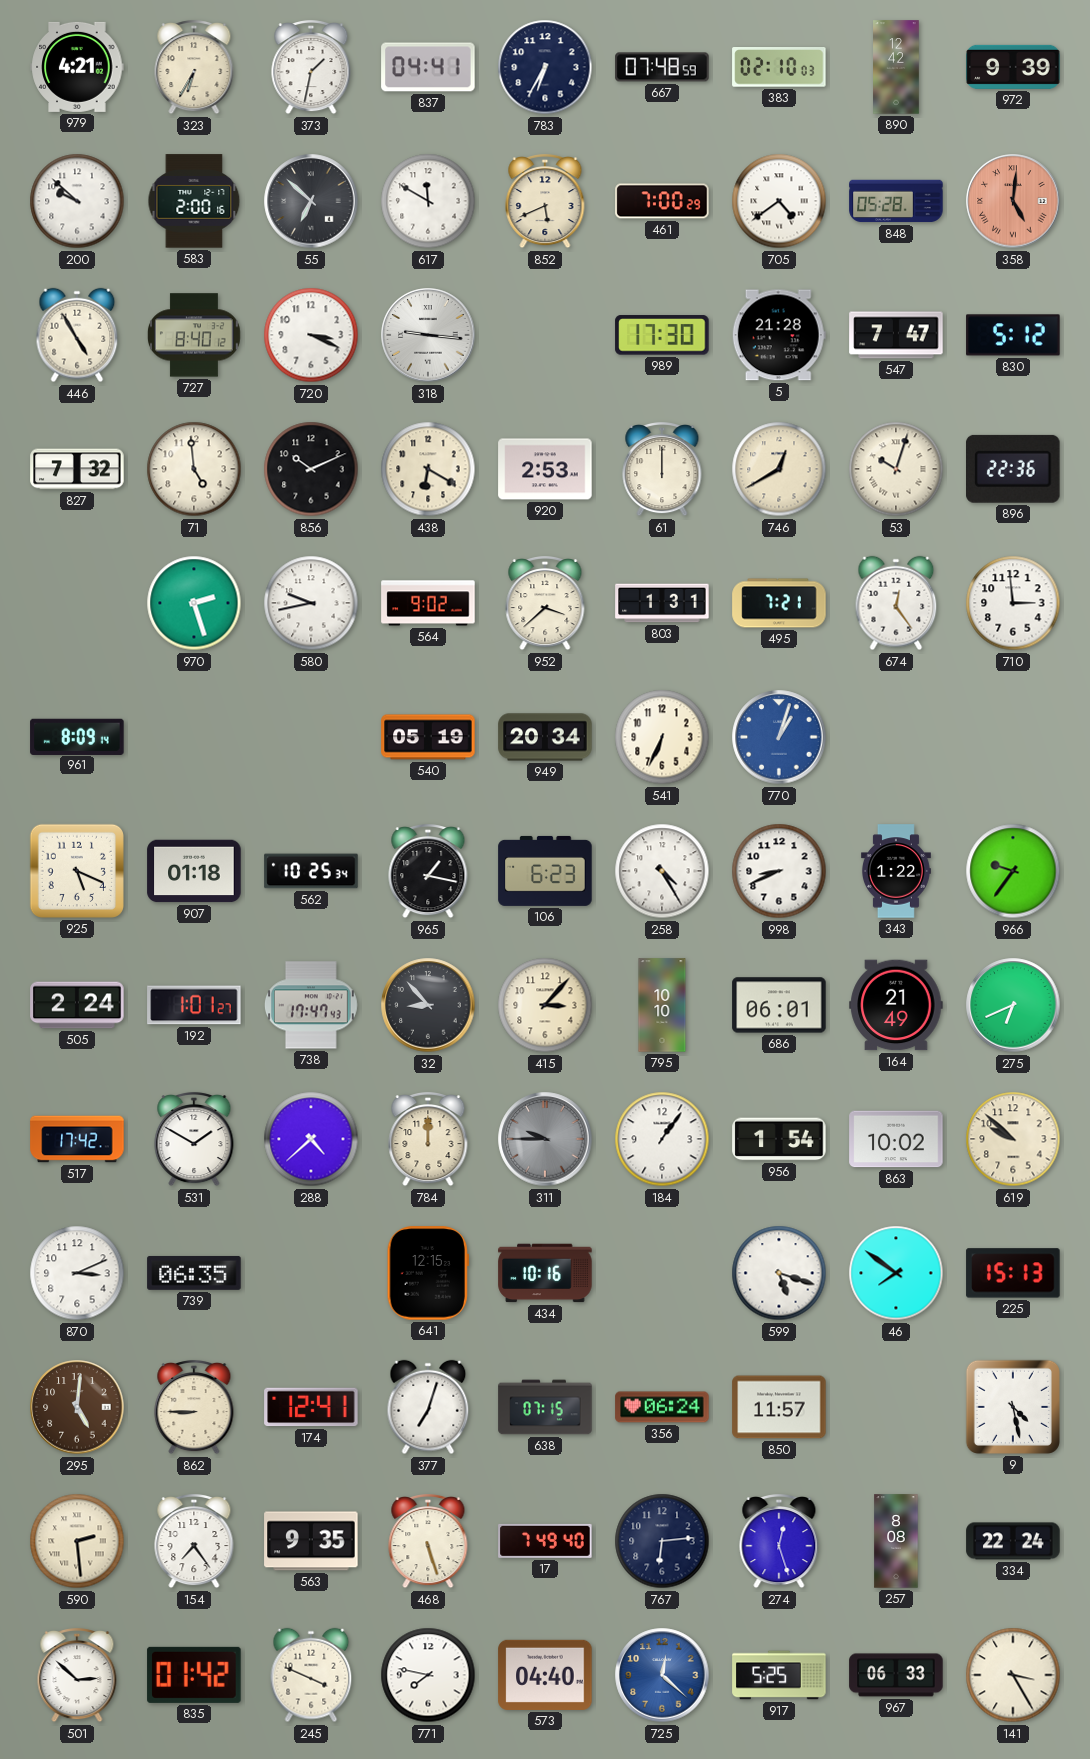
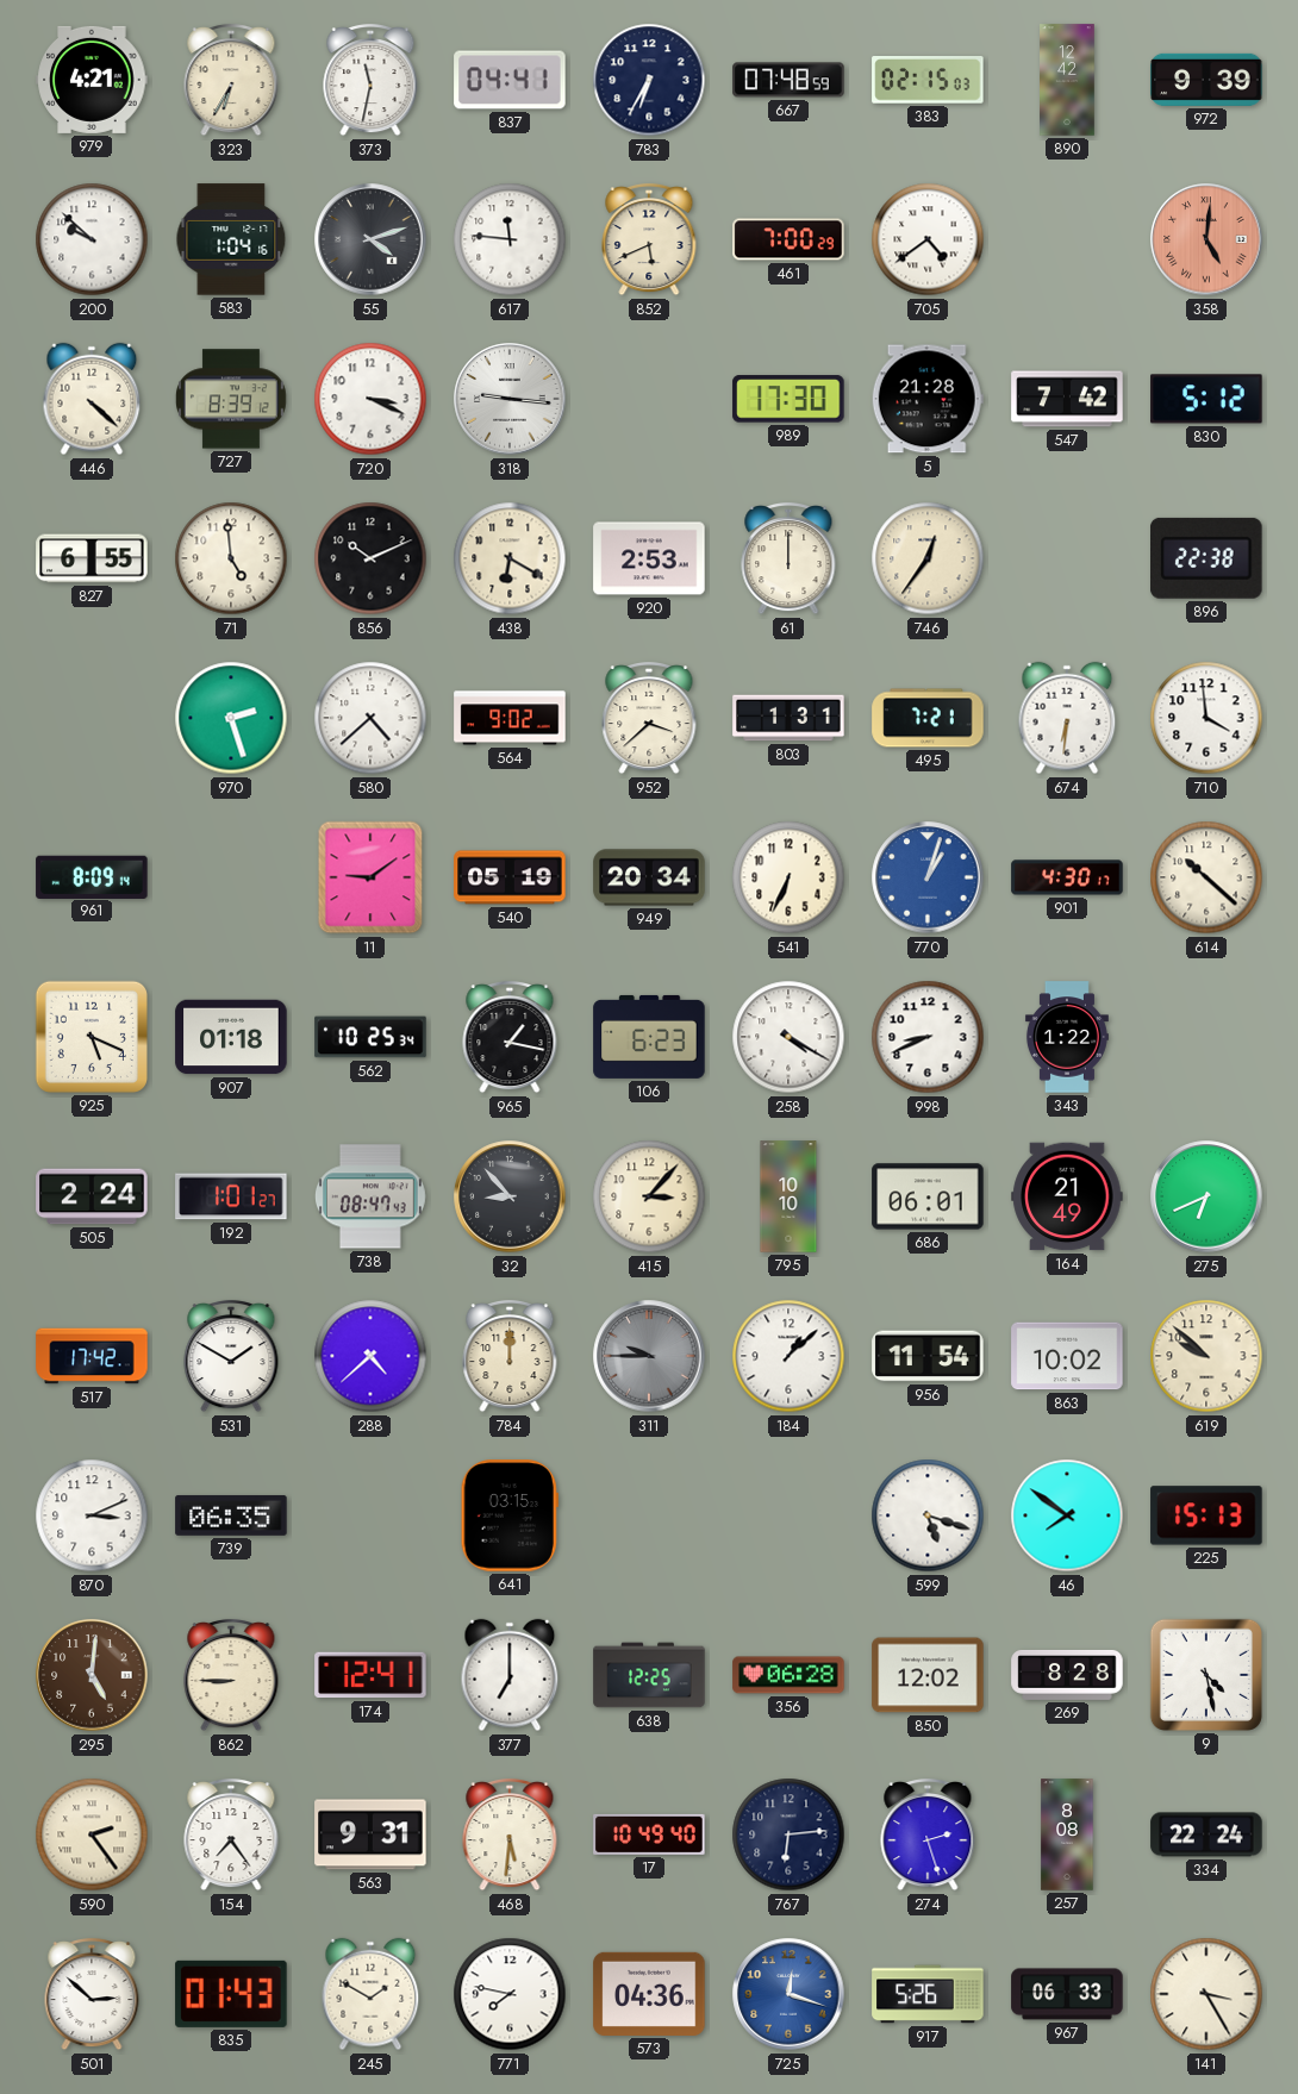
373: 1:32 -> 11:32 (370, 80)
383: 02:10 -> 02:15 (928, 80)
583: 2:00 -> 1:04 (231, 239)
55: 6:52 -> 4:12 (370, 239)
617: 11:50 -> 11:46 (510, 239)
848: 05:28 -> none (896, 201)
446: 4:55 -> 4:22 (92, 399)
727: 8:40 -> 8:39 (231, 399)
547: 7:47 -> 7:42 (1067, 399)
827: 7:32 -> 6:55 (92, 558)
746: 12:40 -> 12:36 (928, 558)
53: 10:03 -> none (896, 469)
896: 22:36 -> 22:38 (1207, 558)
580: 9:43 -> 4:38 (370, 718)
674: 12:24 -> 6:31 (1067, 718)
710: 2:59 -> 3:59 (1206, 718)
11: none -> 9:09 (370, 877)
901: none -> 4:30 (1067, 877)
614: none -> 10:22 (1206, 877)
258: 4:25 -> 4:20 (788, 1037)
966: 9:36 -> none (1013, 871)
738: 17:47 -> 08:47 (370, 1196)
184: 1:06 -> 1:08 (788, 1356)
956: 1:54 -> 11:54 (928, 1356)
641: 12:15 -> 03:15 (510, 1515)
434: 10:16 -> none (545, 1273)
377: 7:03 -> 7:00 (510, 1675)
638: 07:15 -> 12:25 (649, 1675)
356: 06:24 -> 06:28 (788, 1675)
850: 11:57 -> 12:02 (928, 1675)
269: none -> 8:28 (1067, 1675)
590: 2:29 -> 2:24 (92, 1834)
563: 9:35 -> 9:31 (370, 1834)
468: 5:27 -> 5:31 (510, 1834)
17: 7:49 -> 10:49 (649, 1834)
274: 12:27 -> 2:27 (928, 1834)
835: 01:42 -> 01:43 (231, 1994)
245: 3:49 -> 1:50 (370, 1994)
573: 04:40 -> 04:36 (649, 1994)
725: 12:22 -> 12:18 (788, 1994)
917: 5:25 -> 5:26 (928, 1994)
